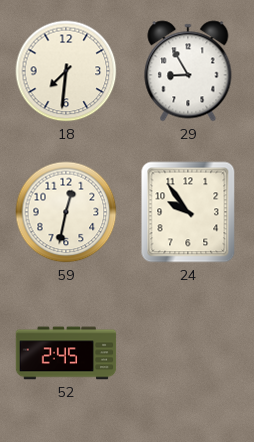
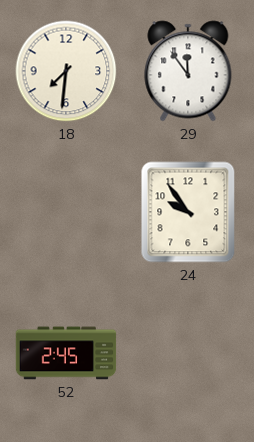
29: 8:55 -> 11:54 (188, 71)
59: 12:32 -> none (66, 212)
